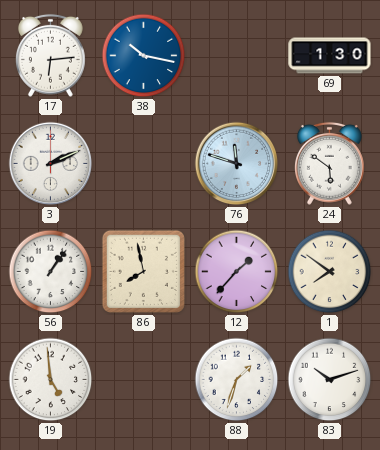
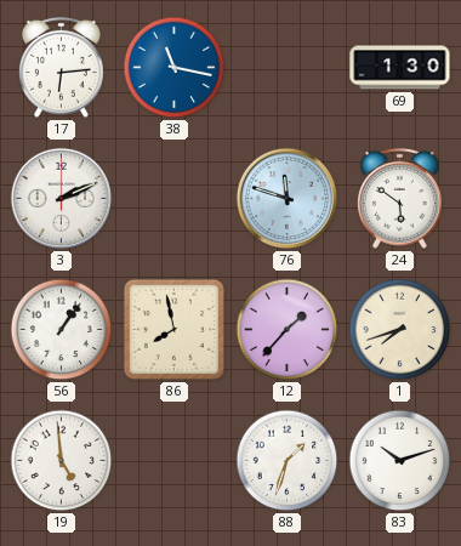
38: 10:17 -> 11:17 (175, 68)
1: 7:51 -> 7:42 (400, 330)
